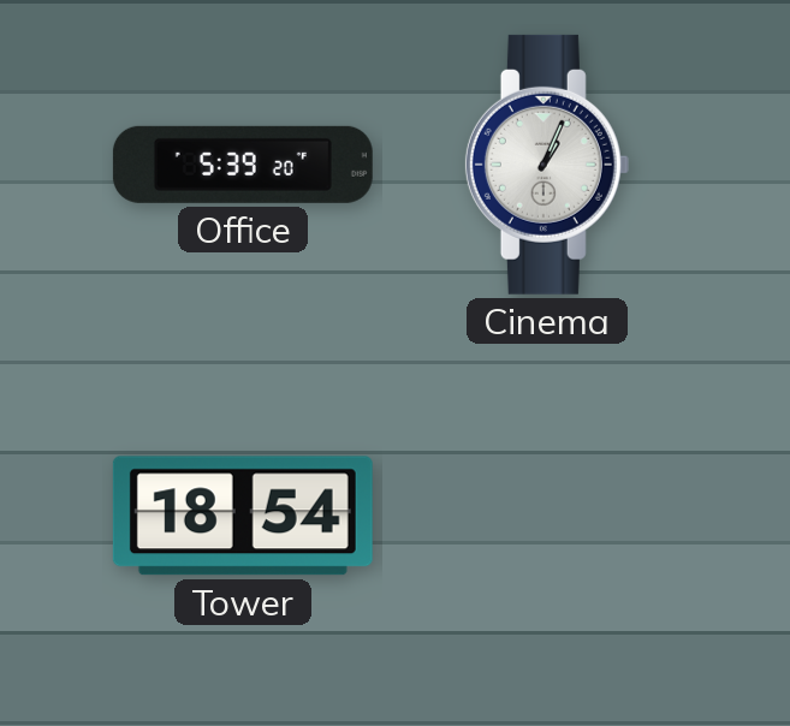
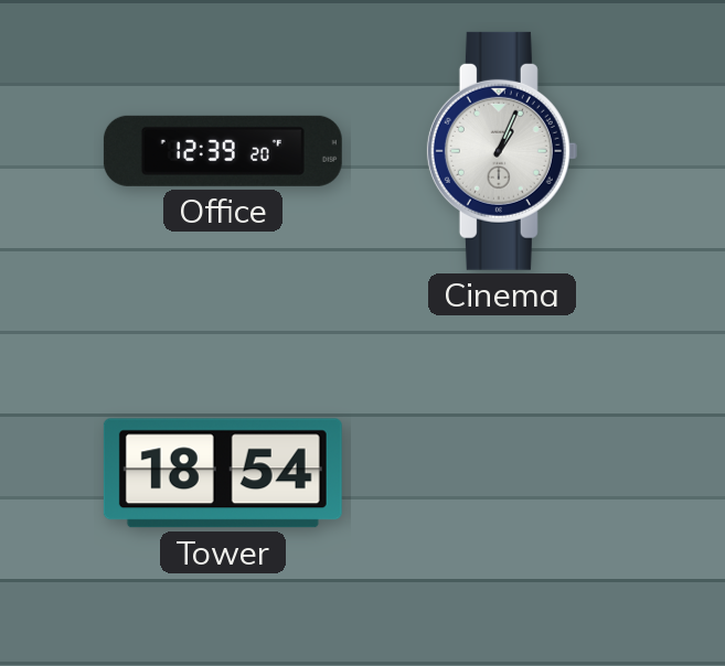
Office: 5:39 -> 12:39 (223, 151)
